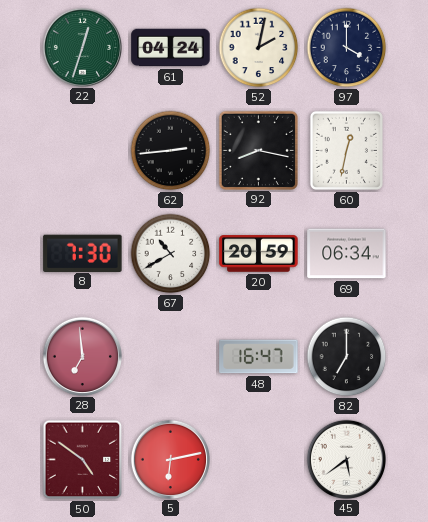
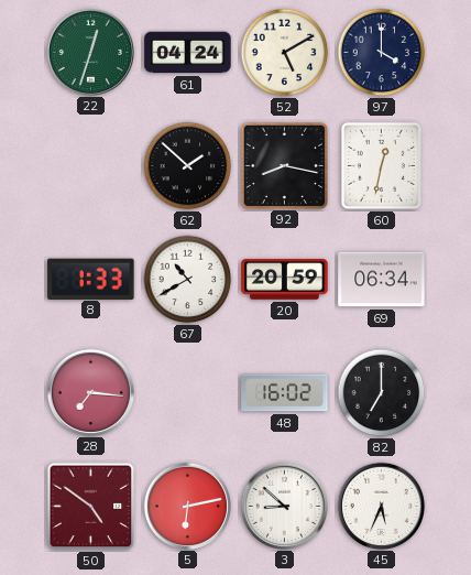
52: 2:02 -> 5:10 (285, 53)
62: 2:44 -> 1:52 (188, 166)
8: 7:30 -> 1:33 (91, 279)
28: 6:59 -> 7:16 (90, 392)
48: 16:47 -> 16:02 (285, 393)
3: none -> 8:52 (284, 506)
45: 5:39 -> 5:34 (381, 506)
